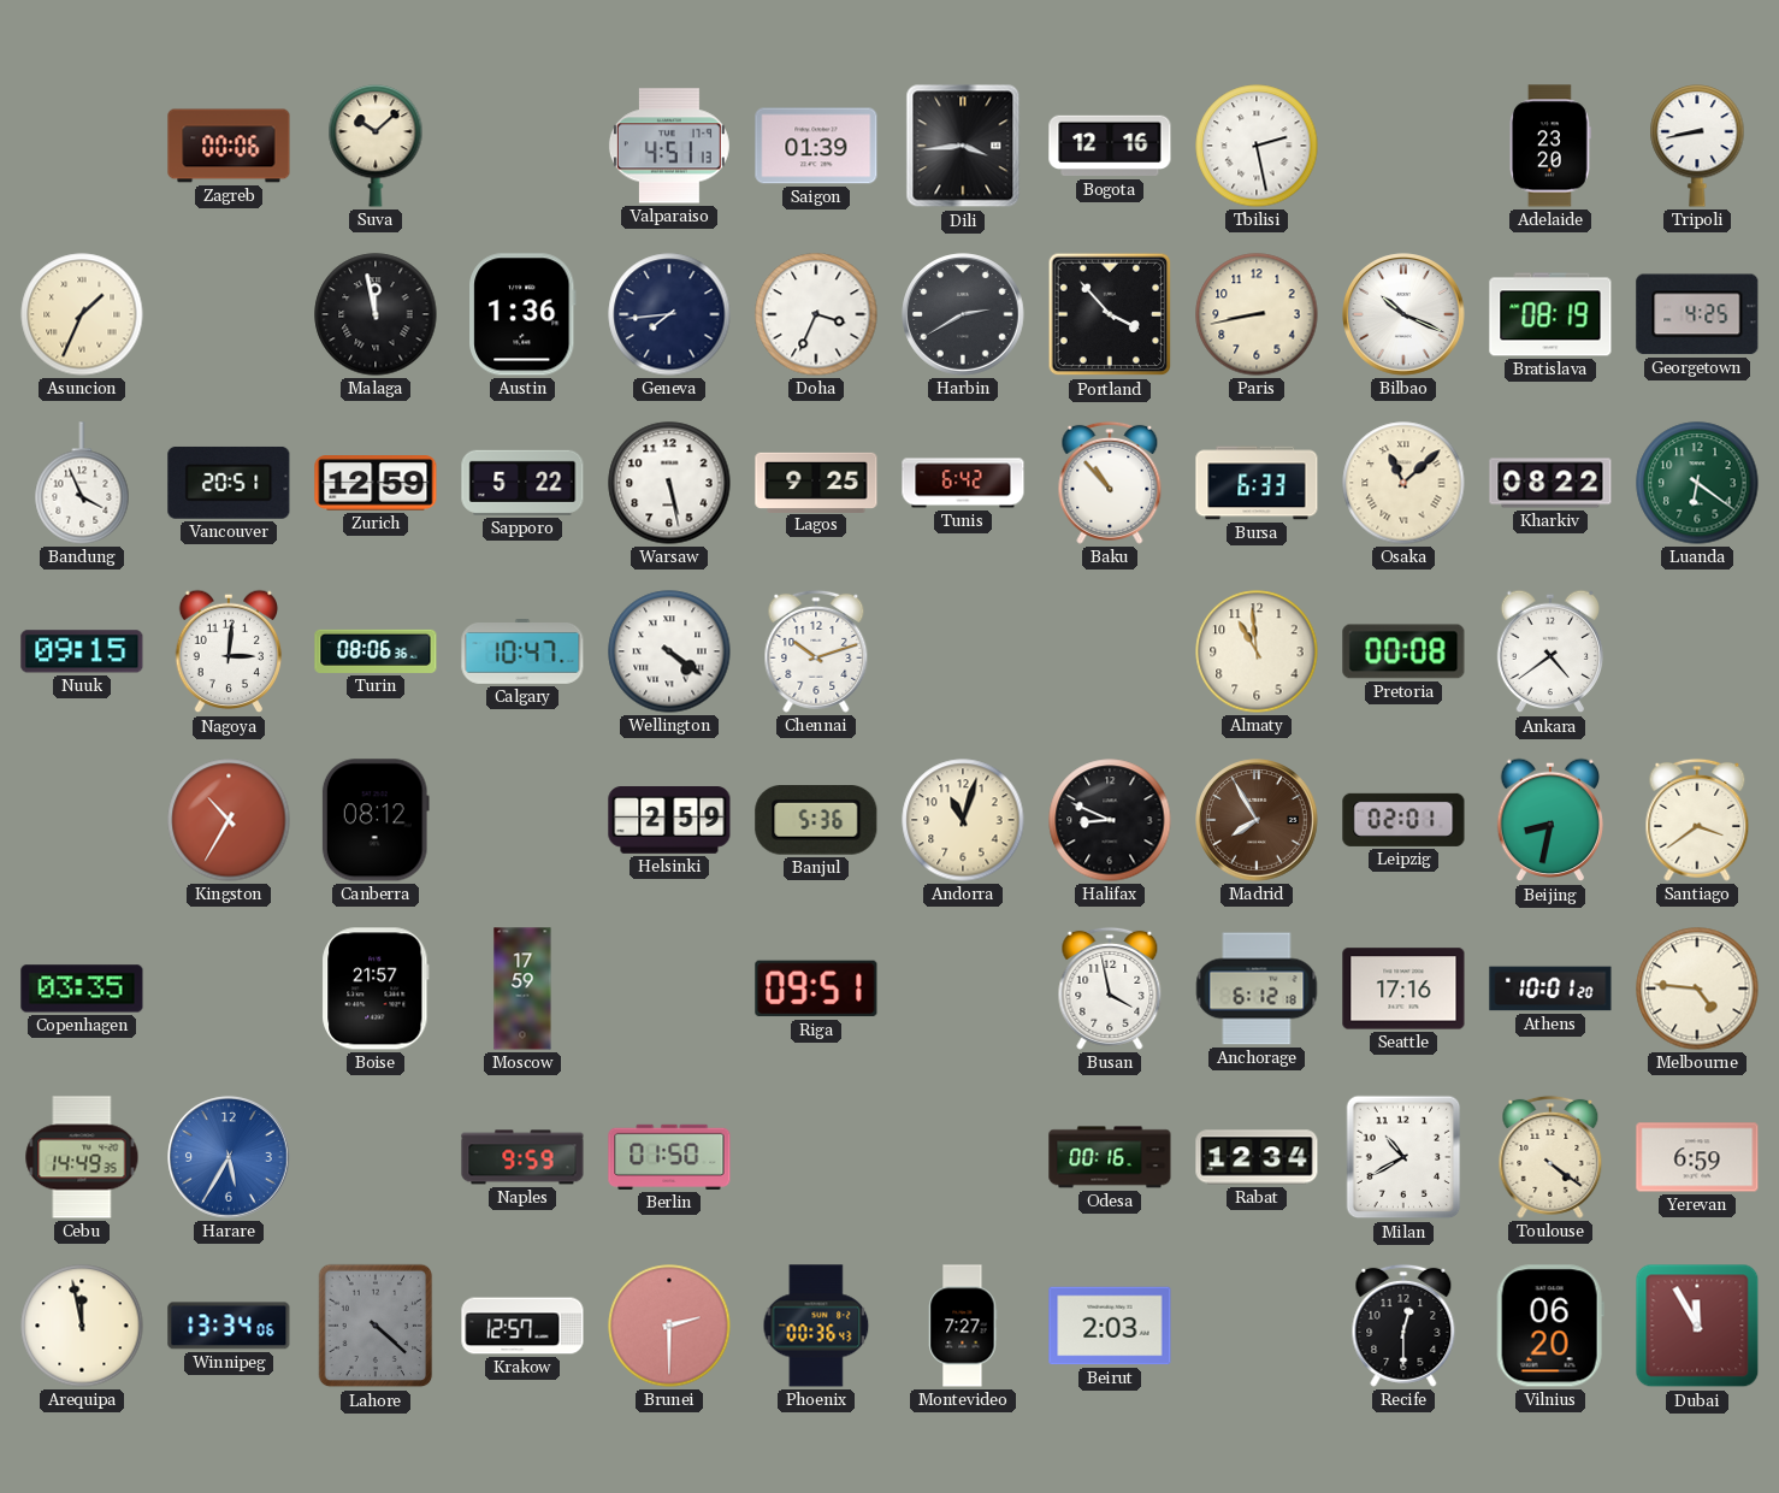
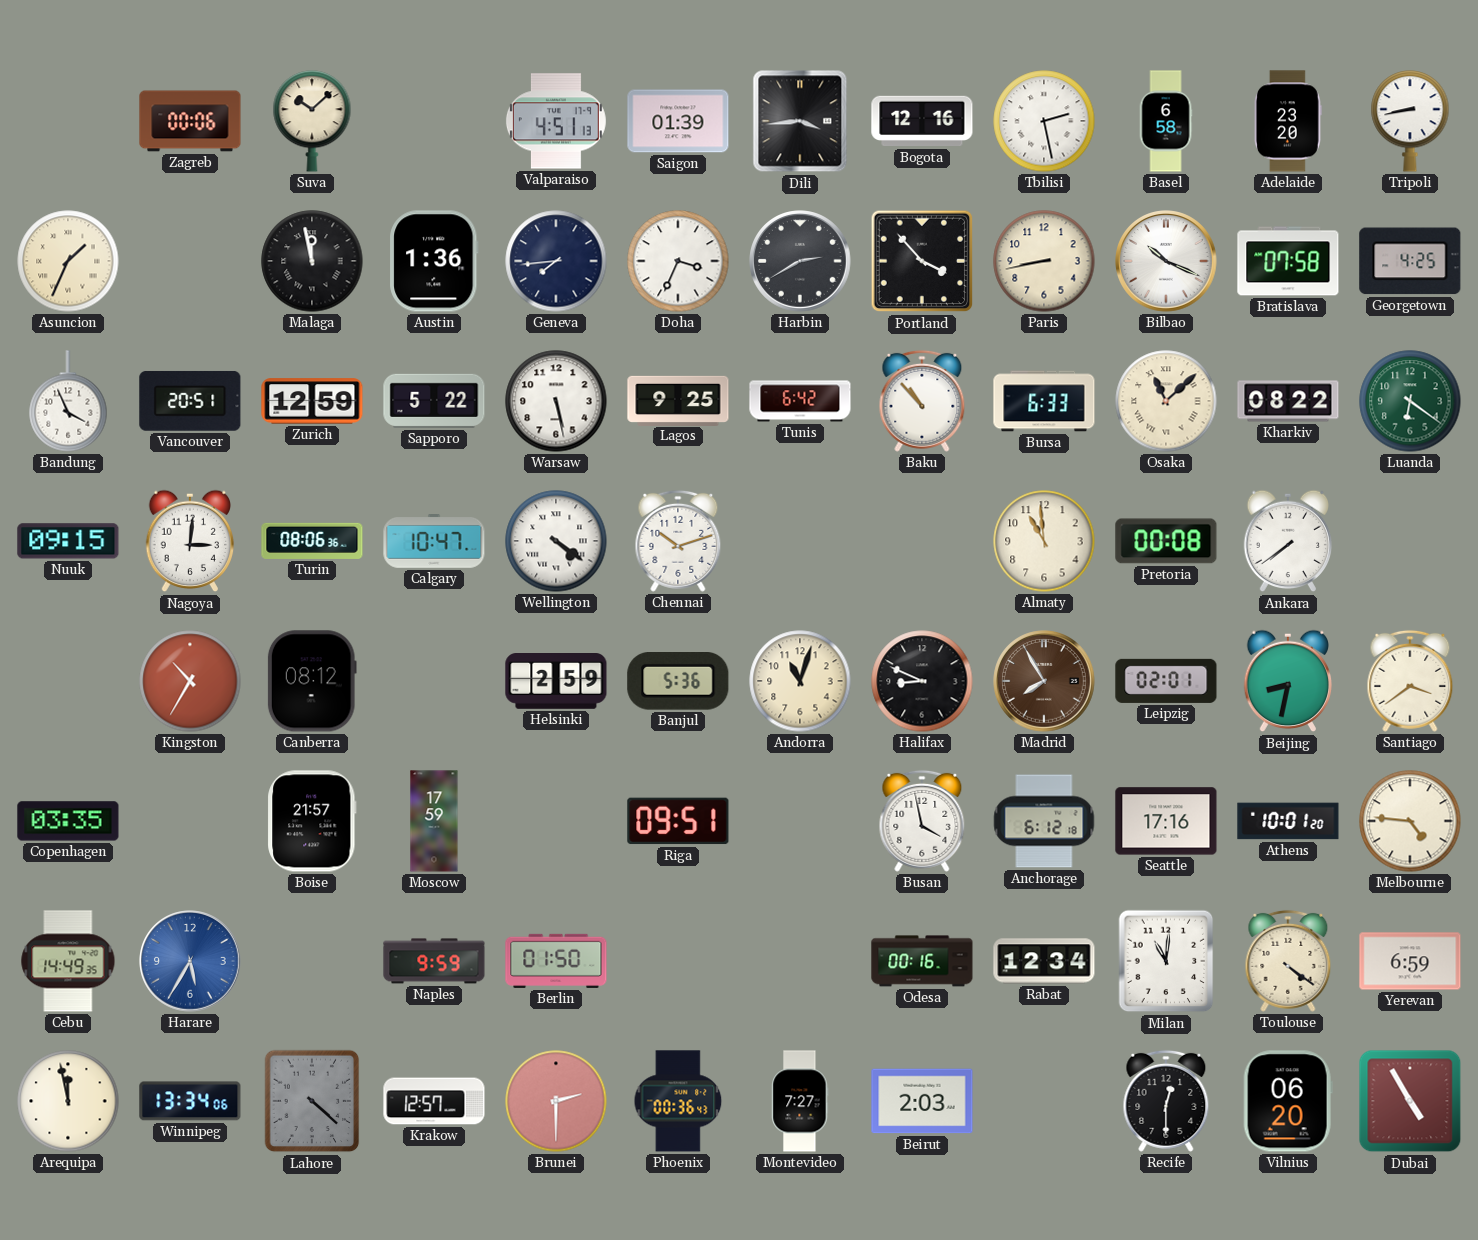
Basel: none -> 6:58 (1166, 121)
Bratislava: 08:19 -> 07:58 (1288, 261)
Ankara: 4:39 -> 7:39 (1288, 541)
Milan: 10:40 -> 11:01 (1166, 961)
Dubai: 11:55 -> 4:55 (1410, 1101)
